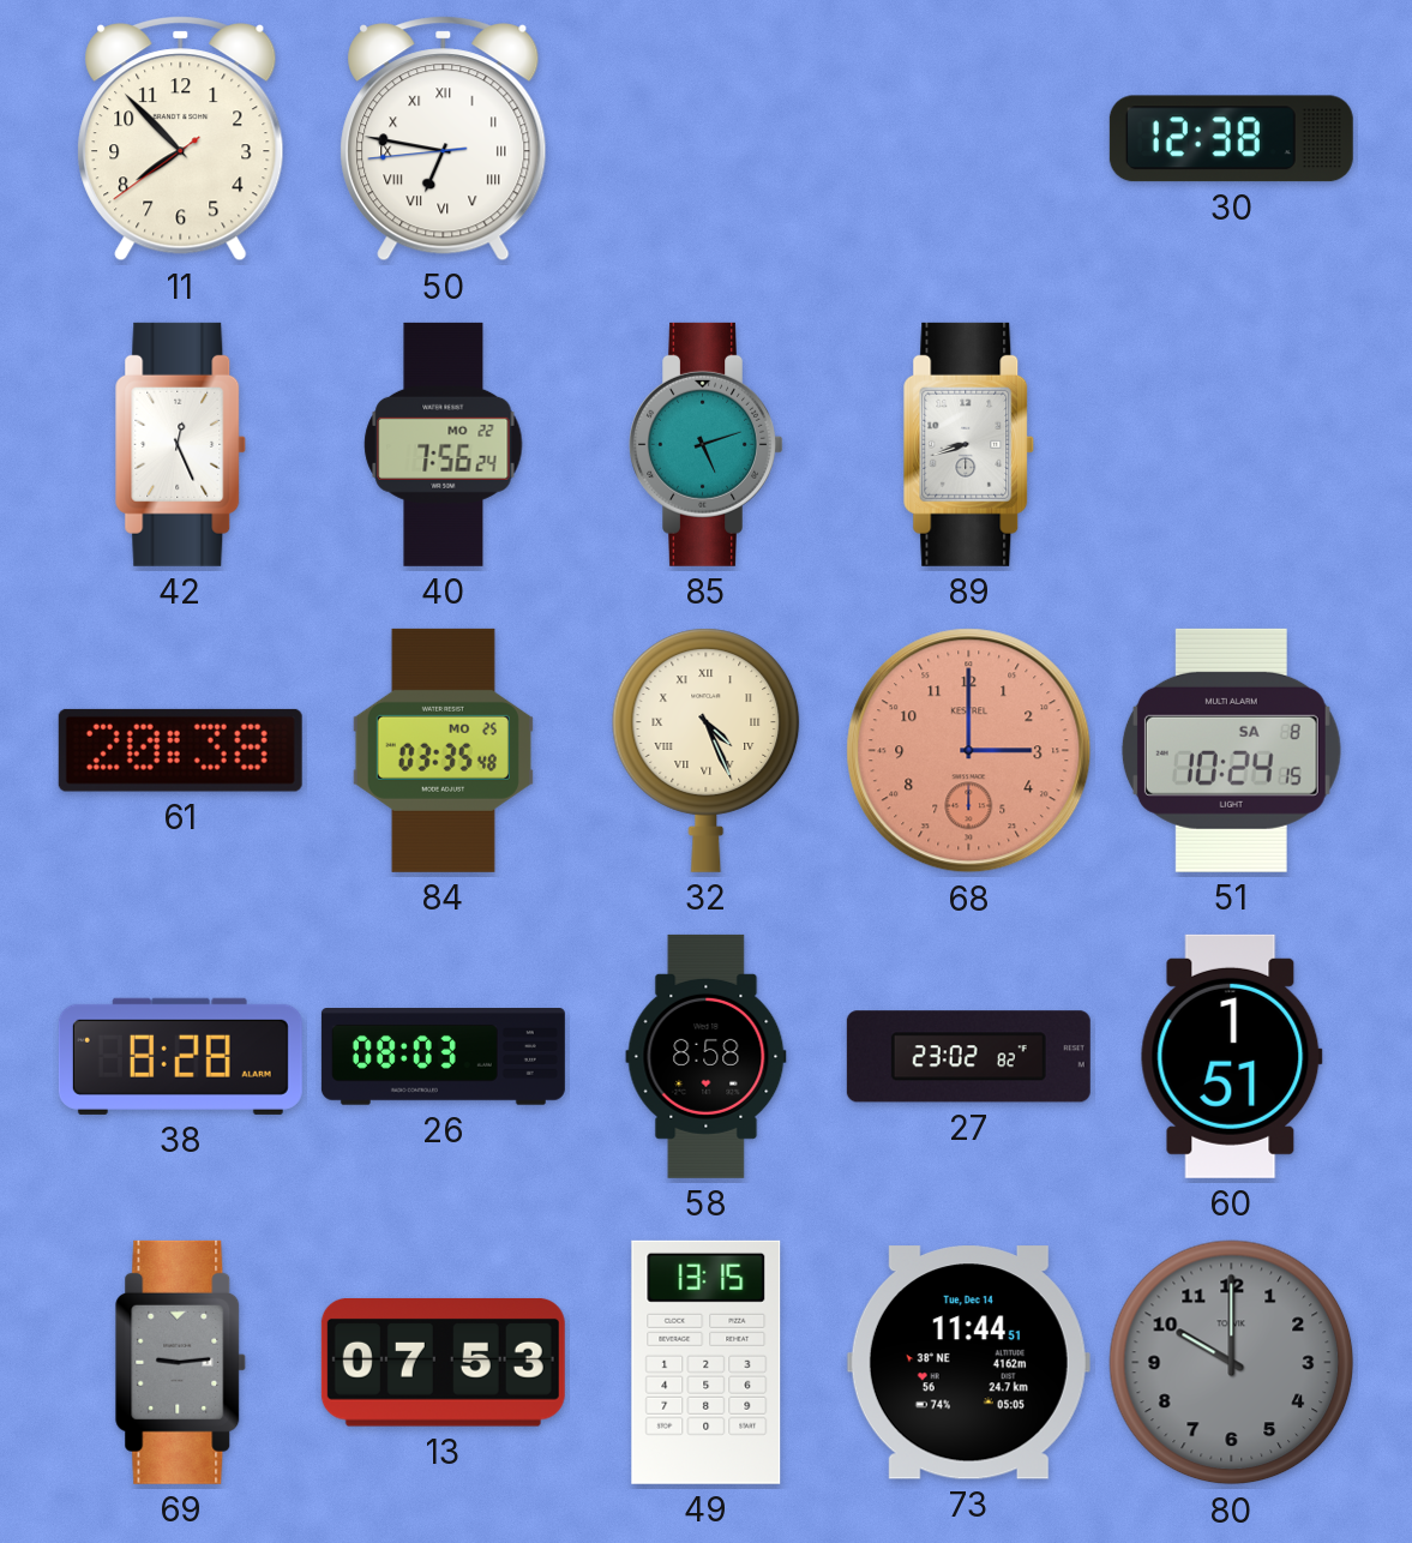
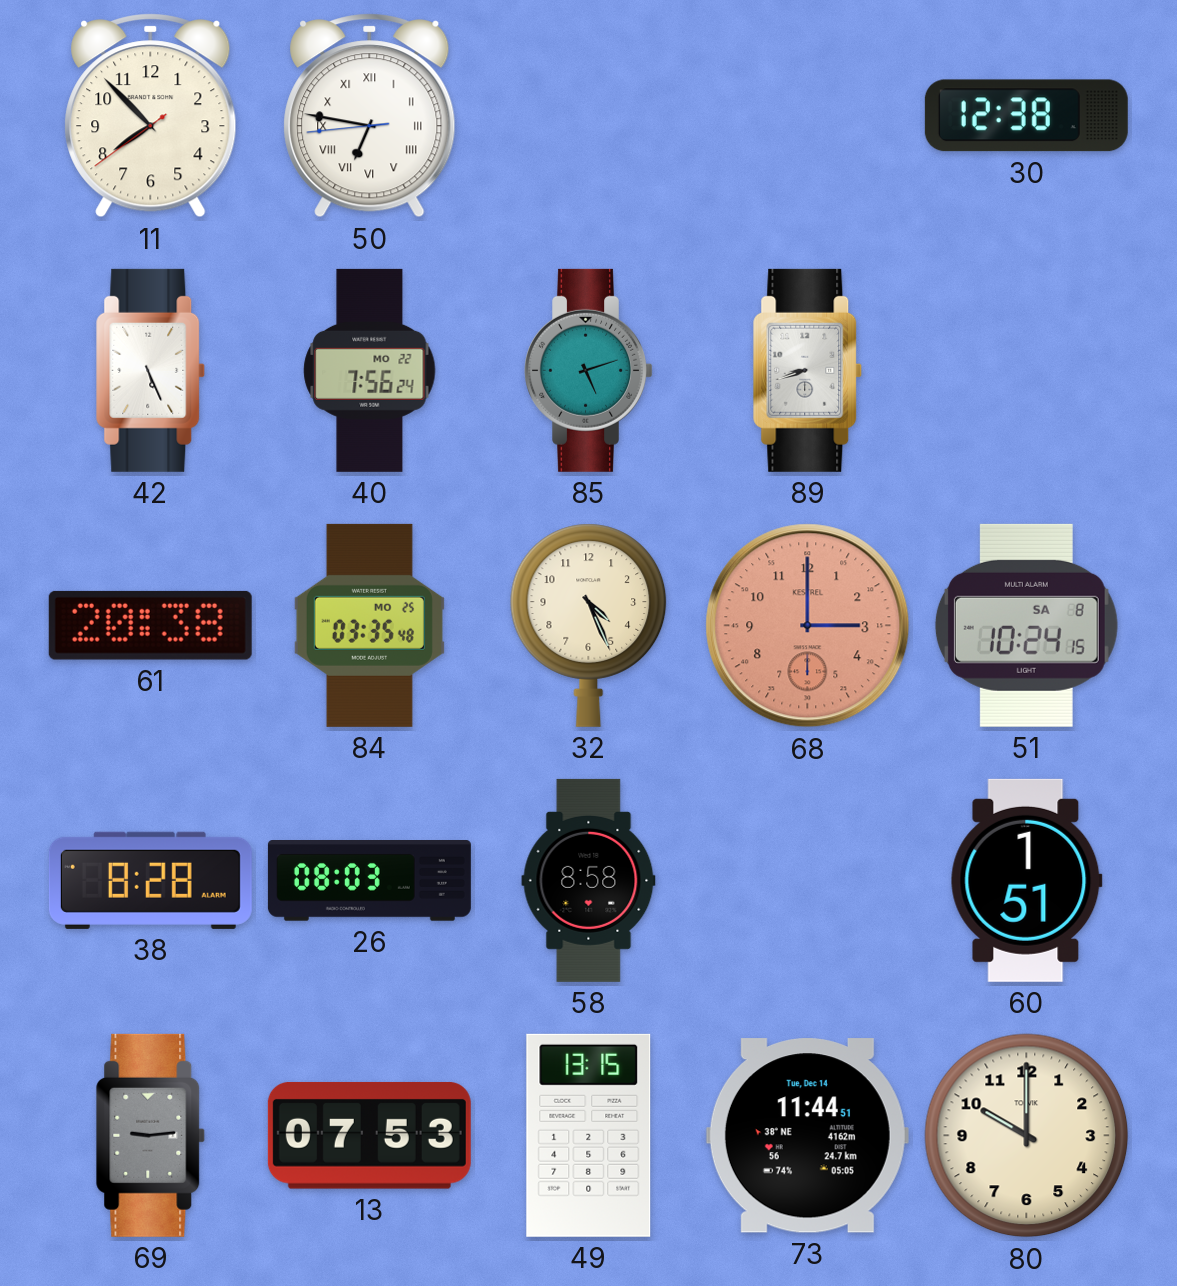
42: 12:26 -> 5:26 (151, 370)
32 numerals: Roman -> Arabic (589, 625)
27: 23:02 -> none (968, 1057)
80 dial: grey -> cream (1027, 1136)
